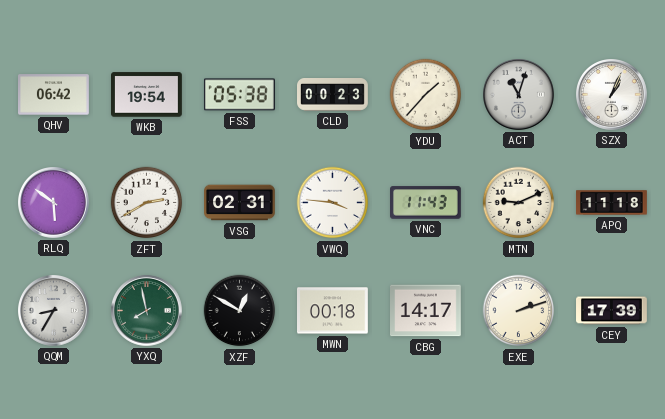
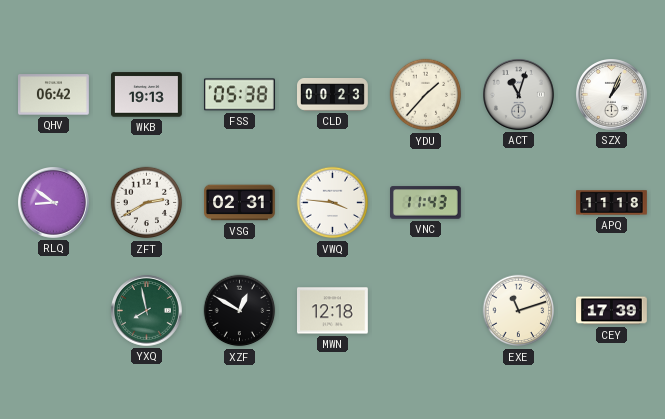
WKB: 19:54 -> 19:13 (147, 95)
RLQ: 5:51 -> 8:51 (54, 203)
MTN: 9:11 -> none (519, 203)
QQM: 8:35 -> none (54, 311)
MWN: 00:18 -> 12:18 (333, 311)
CBG: 14:17 -> none (426, 311)
EXE: 2:12 -> 11:12 (519, 311)
